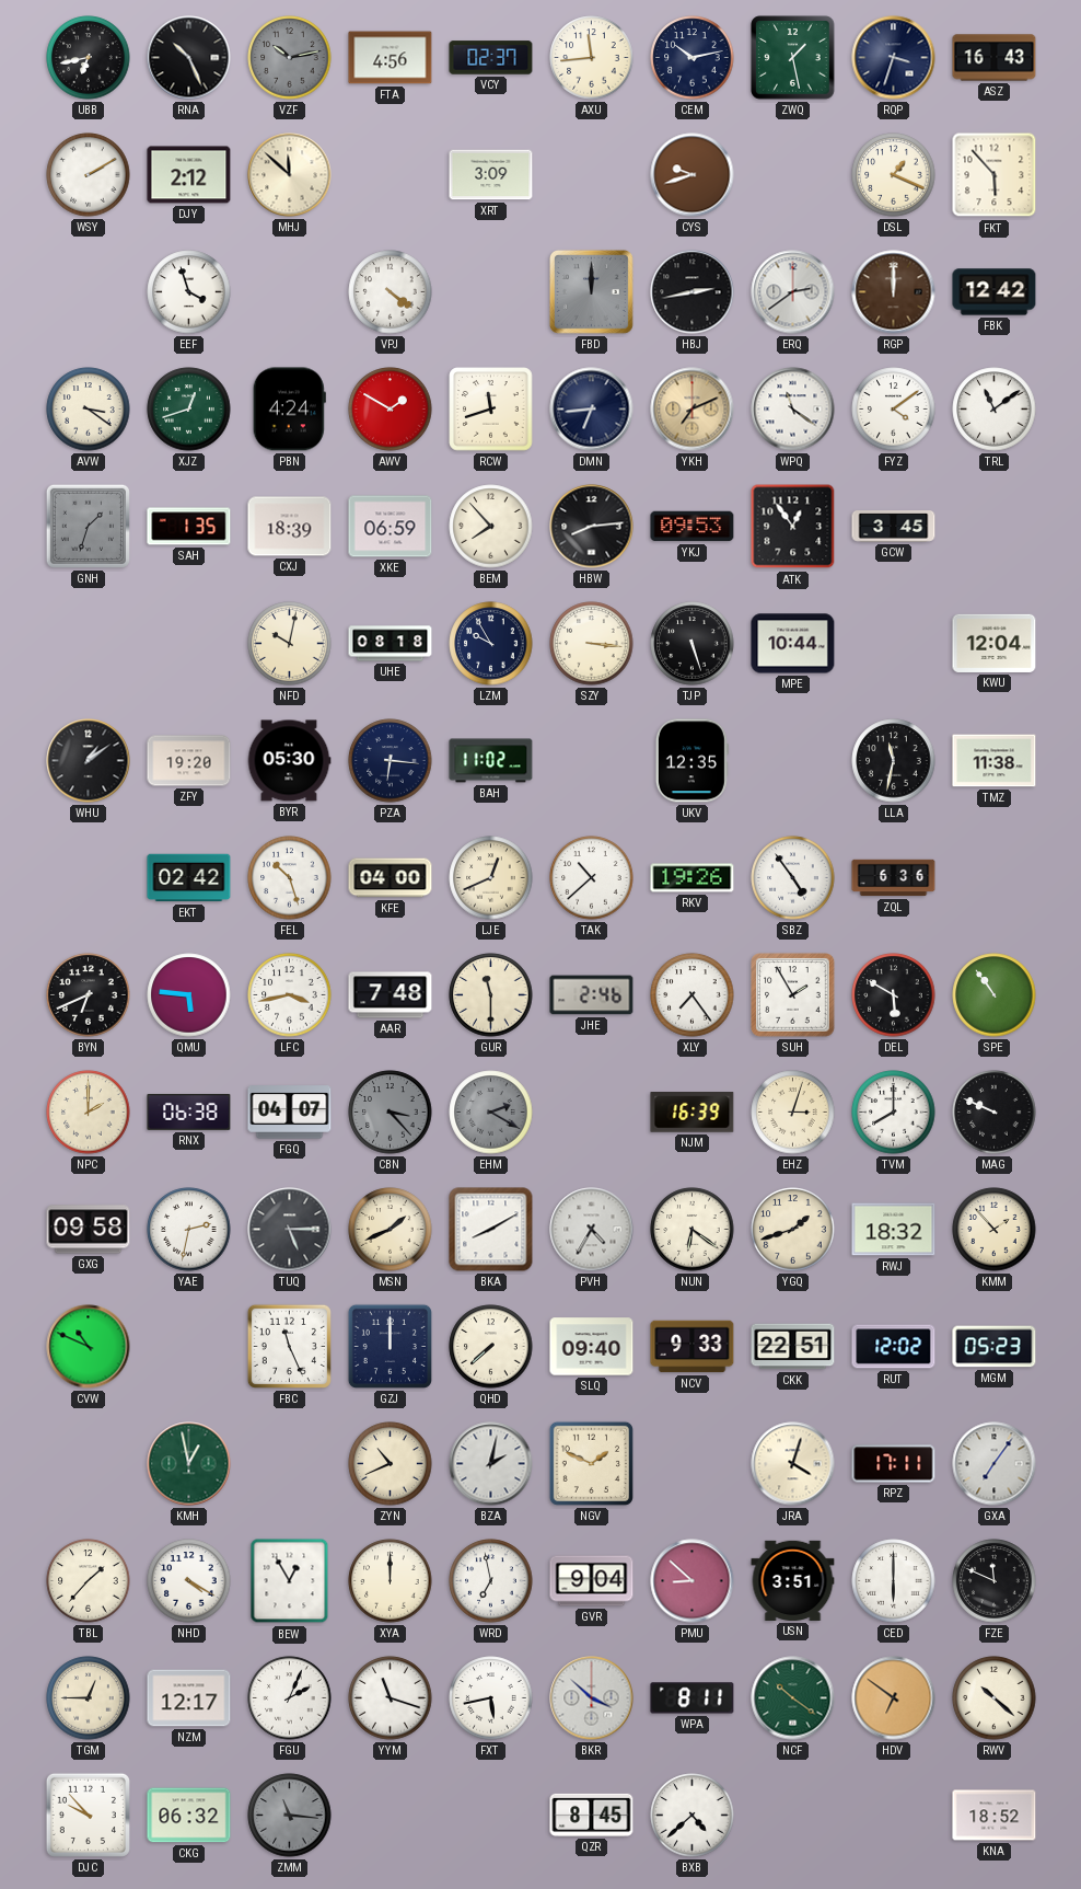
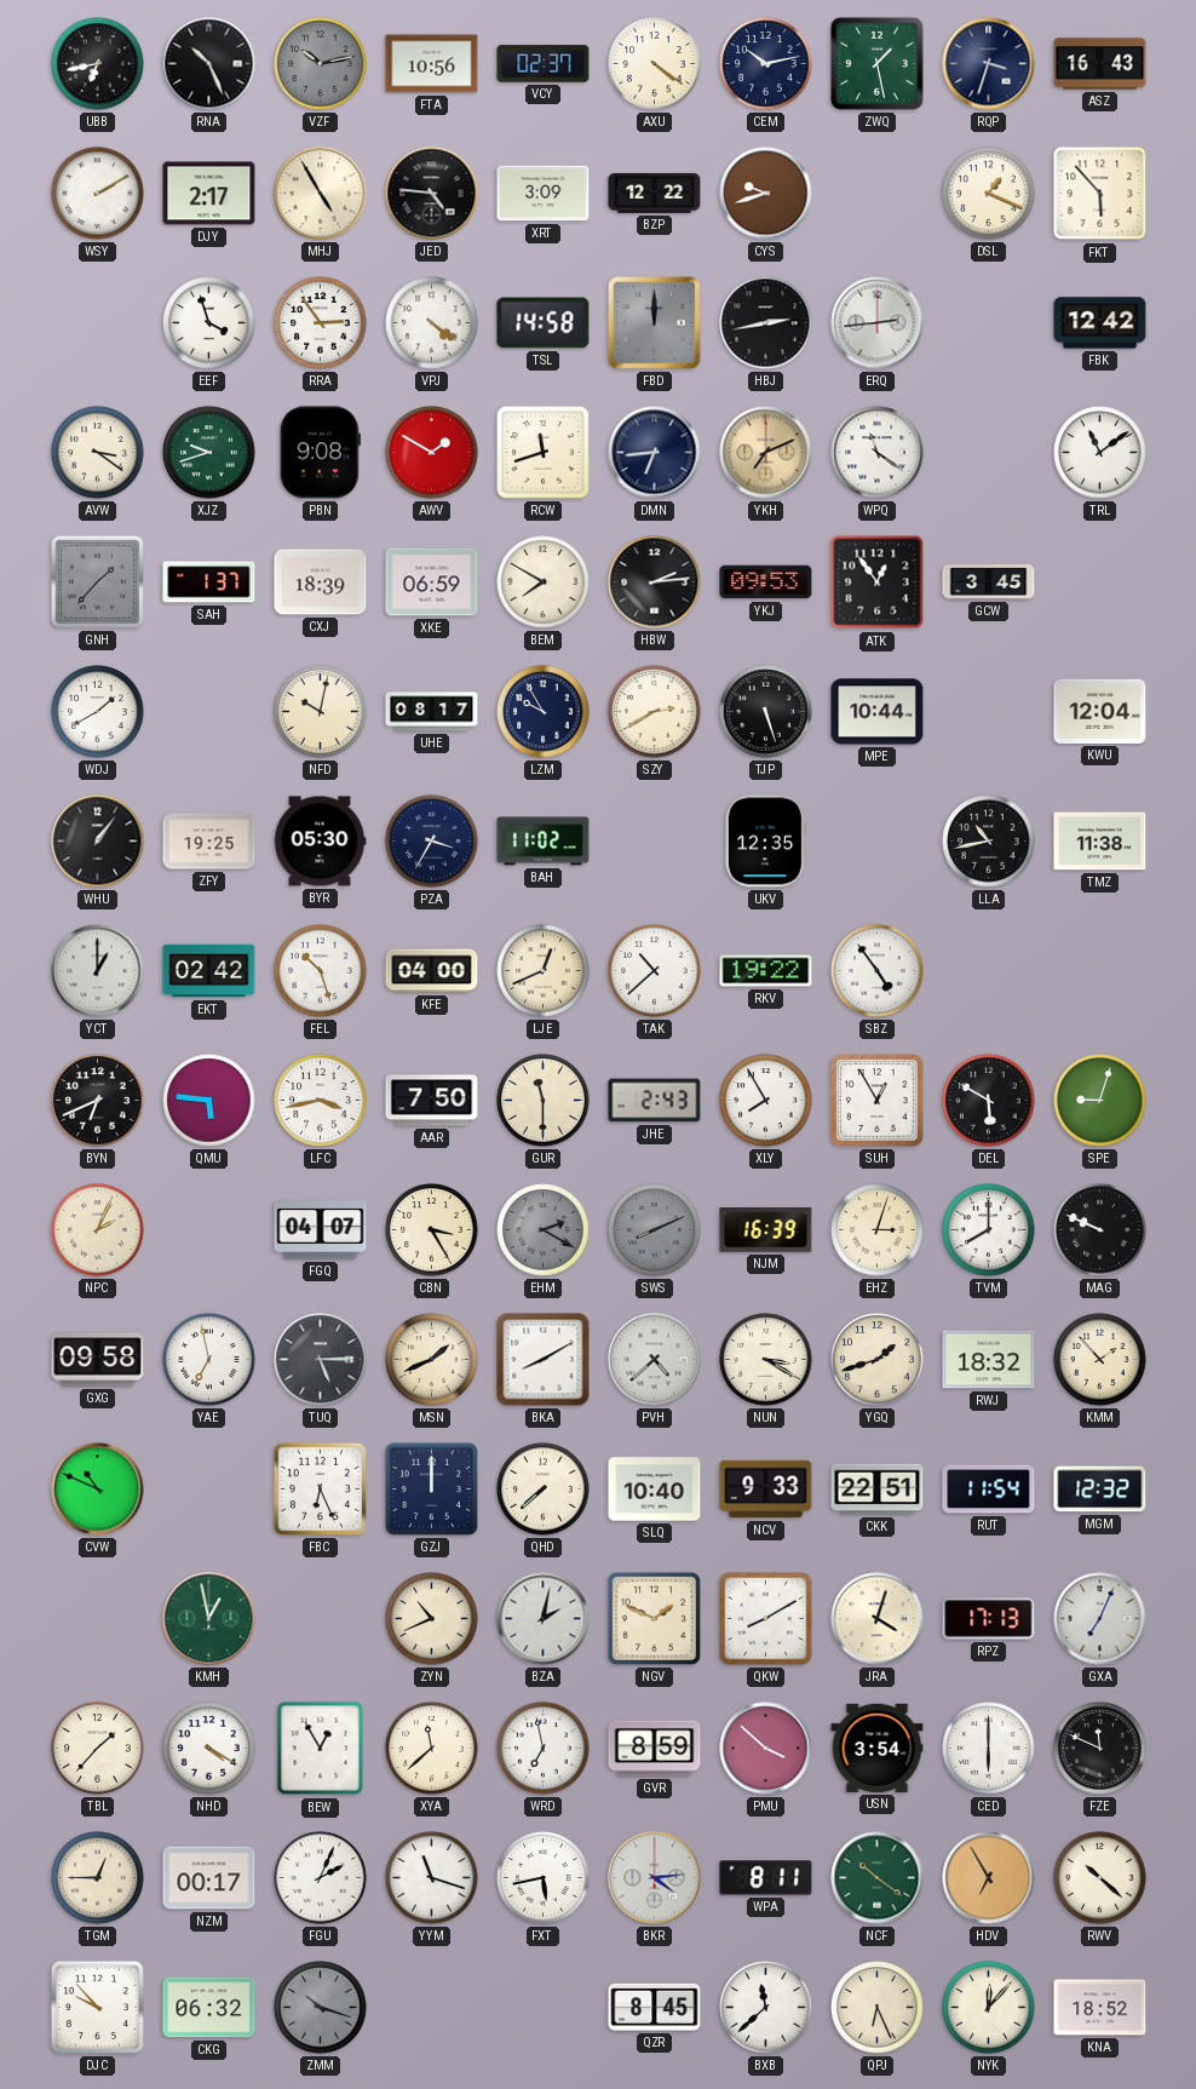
FTA: 4:56 -> 10:56 (432, 64)
AXU: 11:44 -> 4:21 (655, 64)
DJY: 2:12 -> 2:17 (209, 194)
MHJ: 11:52 -> 4:55 (321, 194)
JED: none -> 4:46 (432, 194)
BZP: none -> 12:22 (655, 194)
RRA: none -> 2:54 (321, 323)
TSL: none -> 14:58 (544, 323)
ERQ: 2:39 -> 2:44 (878, 323)
RGP: 12:00 -> none (894, 292)
XJZ: 12:42 -> 9:42 (209, 453)
PBN: 4:24 -> 9:08 (320, 453)
FYZ: 4:09 -> none (894, 410)
GNH: 1:33 -> 1:37 (97, 581)
SAH: 1:35 -> 1:37 (209, 582)
BEM: 7:53 -> 7:50 (544, 582)
HBW: 8:14 -> 2:14 (655, 582)
WDJ: none -> 1:40 (98, 712)
UHE: 08:18 -> 08:17 (432, 712)
SZY: 3:16 -> 2:40 (655, 712)
WHU: 1:09 -> 1:06 (98, 842)
ZFY: 19:20 -> 19:25 (209, 842)
PZA: 6:16 -> 3:35 (432, 842)
LLA: 11:32 -> 10:43 (989, 842)
YCT: none -> 1:00 (98, 971)
RKV: 19:26 -> 19:22 (766, 971)
ZQL: 6:36 -> none (894, 878)
AAR: 7:48 -> 7:50 (432, 1101)
JHE: 2:46 -> 2:43 (655, 1101)
XLY: 7:24 -> 7:55 (766, 1101)
SUH: 1:55 -> 12:55 (878, 1101)
SPE: 10:54 -> 9:03 (1100, 1101)
NPC: 2:00 -> 2:04 (98, 1230)
RNX: 06:38 -> none (189, 1111)
CBN: 3:23 -> 3:25 (432, 1230)
CBN dial: grey -> cream (432, 1230)
SWS: none -> 8:11 (655, 1230)
YAE: 2:32 -> 6:58 (209, 1360)
PVH: 4:35 -> 4:38 (655, 1360)
NUN: 6:21 -> 3:20 (766, 1360)
FBC: 11:26 -> 6:26 (320, 1488)
SLQ: 09:40 -> 10:40 (655, 1490)
RUT: 12:02 -> 11:54 (989, 1490)
MGM: 05:23 -> 12:32 (1100, 1490)
QKW: none -> 8:10 (766, 1619)
RPZ: 17:11 -> 17:13 (989, 1619)
GXA: 7:06 -> 7:04 (1100, 1619)
XYA: 12:00 -> 11:38 (432, 1749)
GVR: 9:04 -> 8:59 (655, 1749)
PMU: 8:52 -> 3:52 (766, 1749)
USN: 3:51 -> 3:54 (878, 1747)
NZM: 12:17 -> 00:17 (209, 1878)
BKR: 3:52 -> 4:14 (655, 1878)
HDV: 6:51 -> 6:55 (989, 1878)
ZMM: 11:16 -> 10:18 (321, 2008)
BXB: 4:38 -> 11:38 (766, 2008)
QPJ: none -> 6:26 (878, 2008)
NYK: none -> 12:07 (989, 2008)
